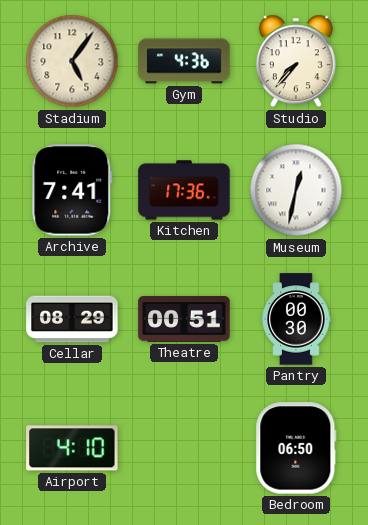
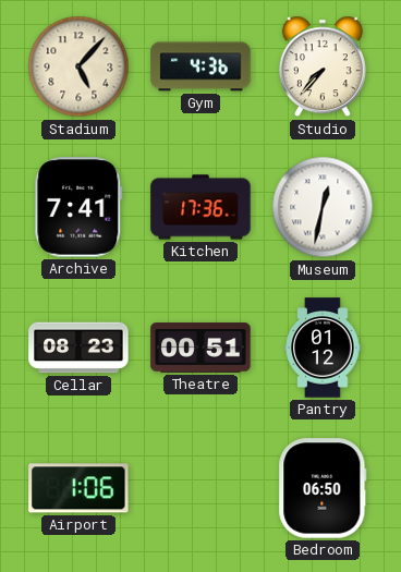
Stadium: 5:06 -> 5:07 (78, 66)
Cellar: 08:29 -> 08:23 (78, 348)
Pantry: 00:30 -> 01:12 (323, 348)
Airport: 4:10 -> 1:06 (78, 488)
